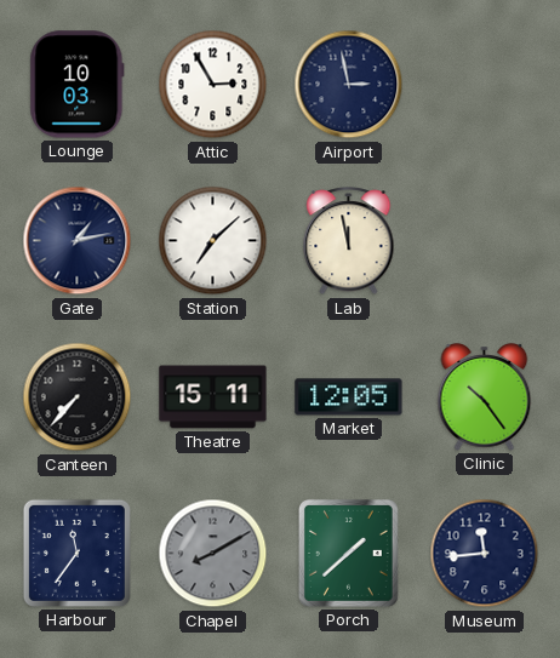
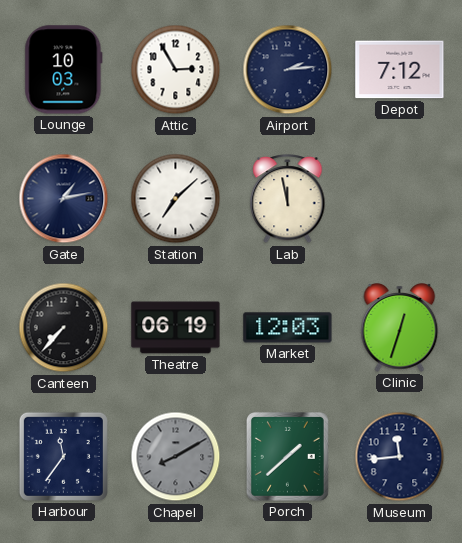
Airport: 2:58 -> 2:14 (288, 70)
Depot: none -> 7:12 (400, 70)
Theatre: 15:11 -> 06:19 (176, 328)
Market: 12:05 -> 12:03 (288, 328)
Clinic: 10:24 -> 12:33 (400, 328)
